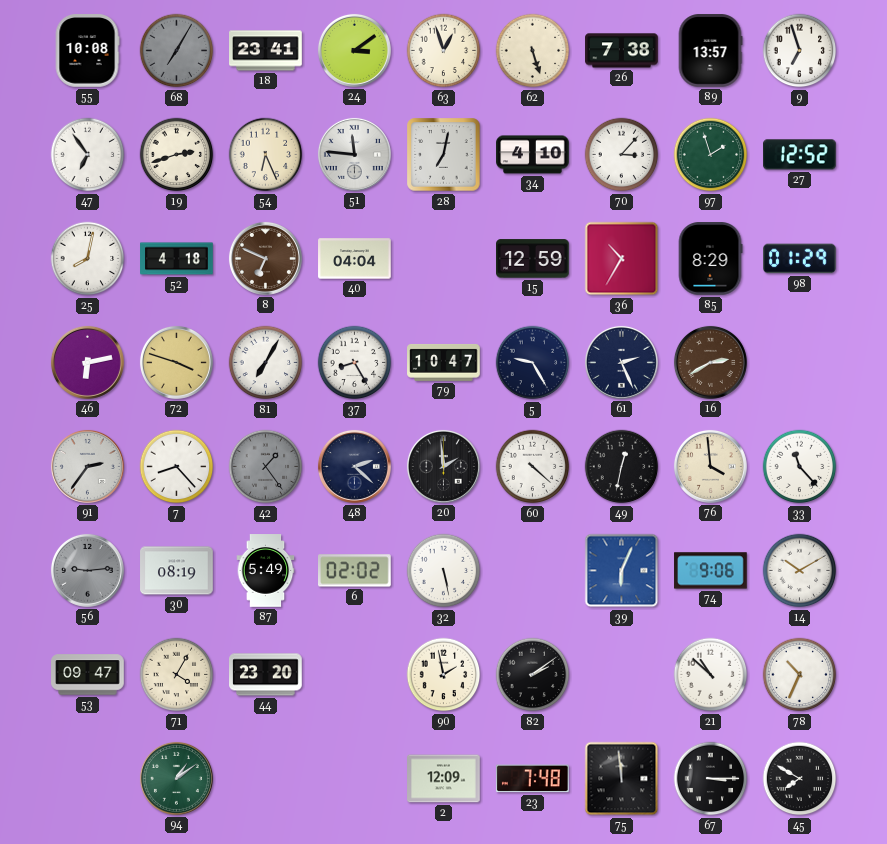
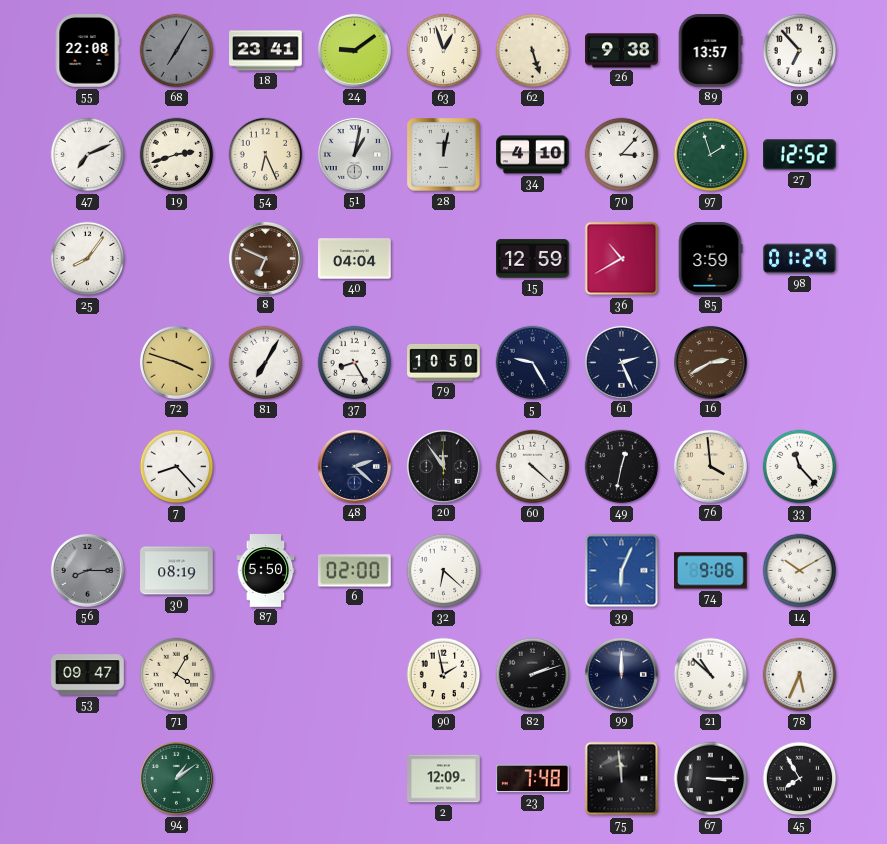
55: 10:08 -> 22:08 (87, 51)
24: 3:09 -> 9:09 (354, 50)
26: 7:38 -> 9:38 (622, 51)
9: 6:57 -> 6:53 (800, 51)
47: 6:54 -> 7:11 (88, 155)
51: 11:46 -> 1:02 (354, 154)
28: 7:02 -> 12:02 (444, 155)
25: 8:02 -> 8:06 (88, 259)
52: 4:18 -> none (177, 259)
36: 10:35 -> 10:40 (622, 259)
85: 8:29 -> 3:59 (710, 259)
46: 6:13 -> none (87, 362)
79: 10:47 -> 10:50 (444, 362)
91: 2:36 -> none (87, 466)
42: 1:24 -> none (266, 467)
20: 1:59 -> 11:54 (443, 466)
56: 9:14 -> 8:15 (87, 570)
87: 5:49 -> 5:50 (266, 571)
6: 02:02 -> 02:00 (355, 571)
32: 5:28 -> 6:22 (444, 571)
44: 23:20 -> none (266, 675)
82: 2:09 -> 2:12 (533, 675)
99: none -> 12:00 (621, 674)
78: 10:34 -> 5:34 (800, 675)
45: 7:50 -> 7:55 (800, 779)
